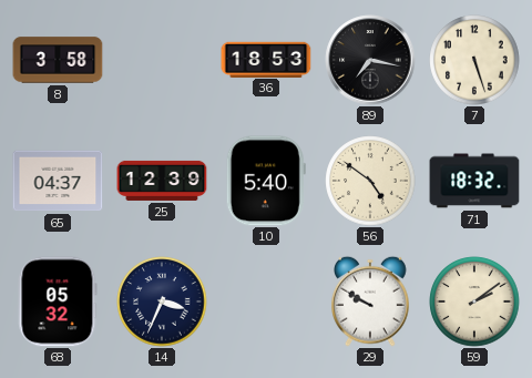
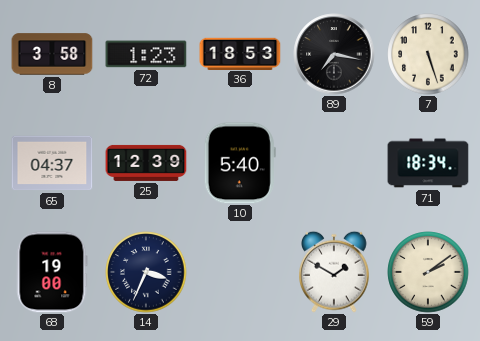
72: none -> 1:23 (146, 54)
56: 4:51 -> none (370, 181)
71: 18:32 -> 18:34 (428, 163)
68: 05:32 -> 19:00 (52, 272)
29: 9:50 -> 1:50 (335, 272)
